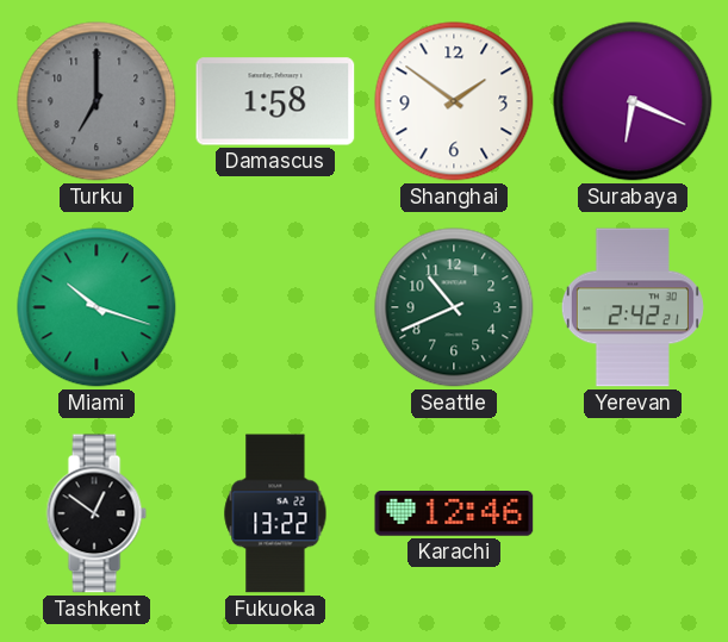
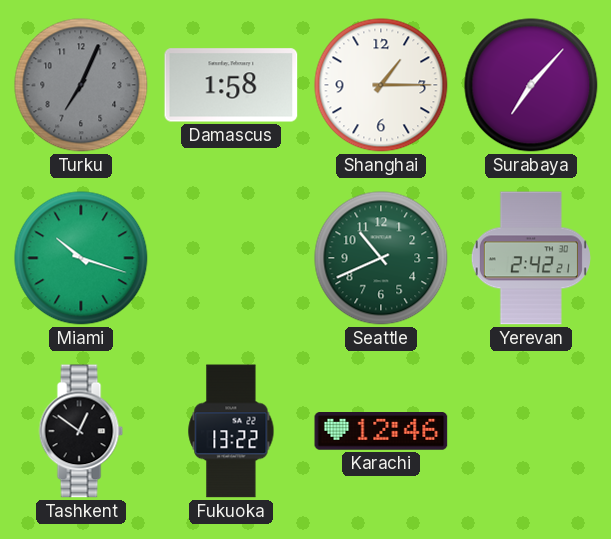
Turku: 7:00 -> 7:04 (81, 85)
Shanghai: 1:51 -> 1:15 (381, 85)
Surabaya: 6:19 -> 7:07 (531, 85)
